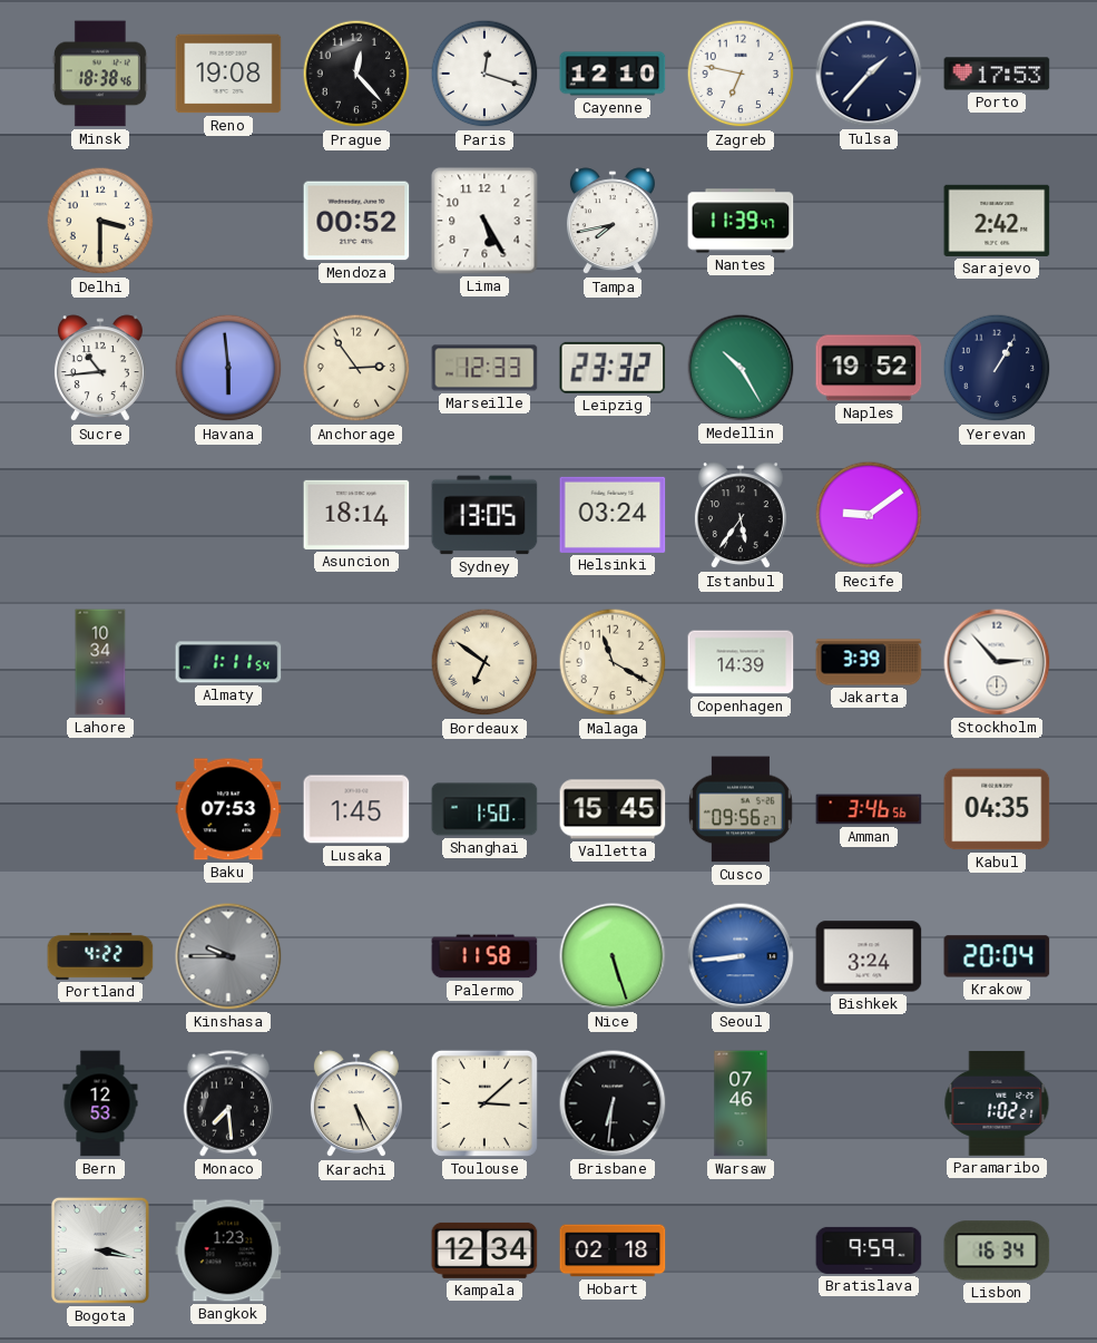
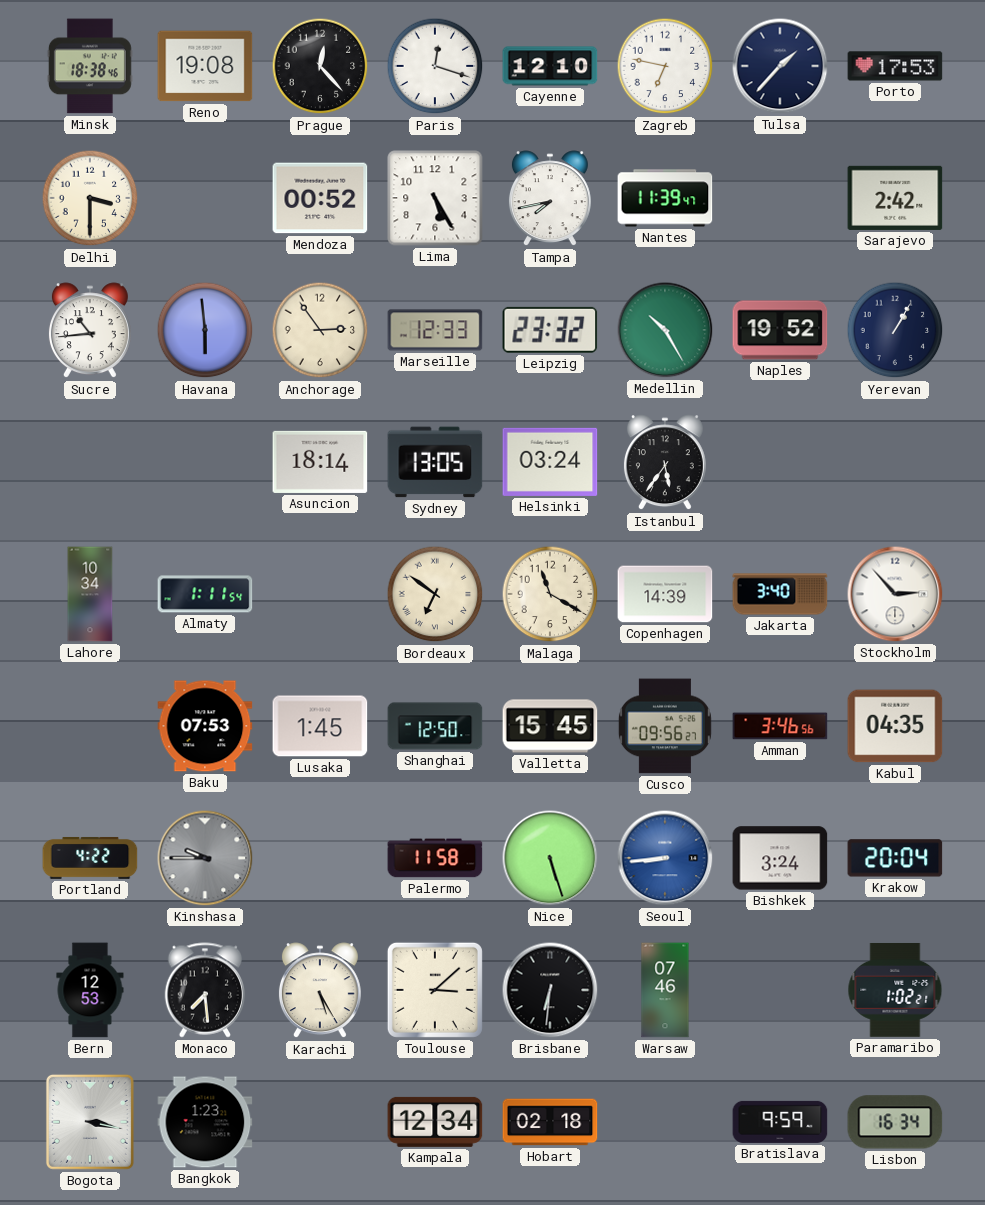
Recife: 9:09 -> none (869, 515)
Jakarta: 3:39 -> 3:40 (780, 594)
Shanghai: 1:50 -> 12:50 (435, 726)
